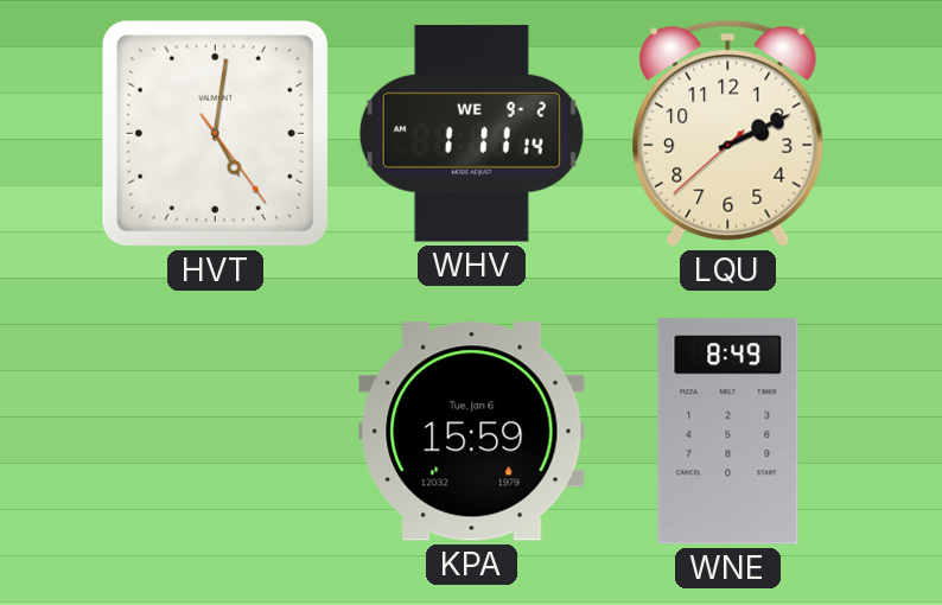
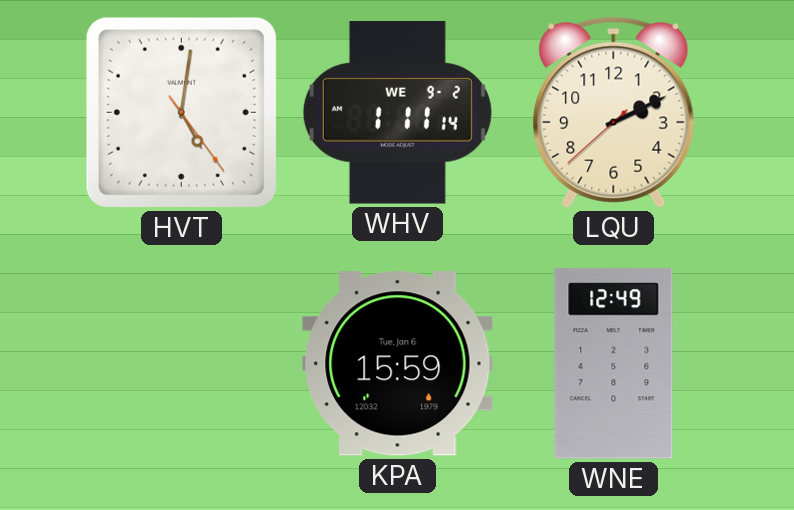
WNE: 8:49 -> 12:49 (614, 364)
